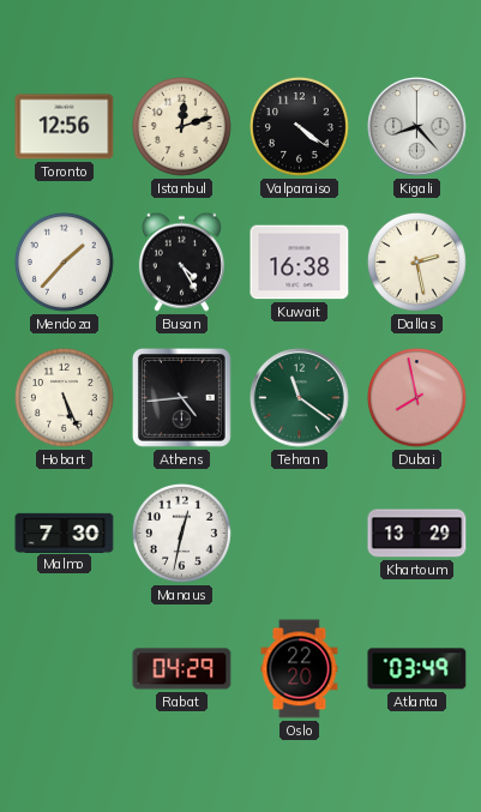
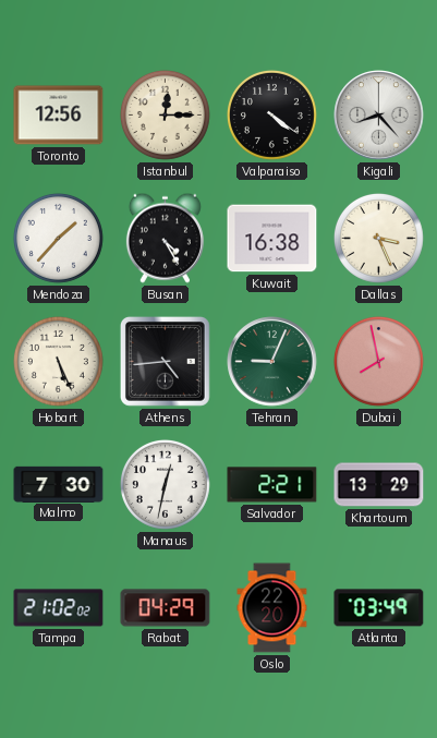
Istanbul: 12:12 -> 12:15 (165, 114)
Dallas: 2:28 -> 3:26 (378, 238)
Tehran: 11:21 -> 9:04 (272, 362)
Salvador: none -> 2:21 (272, 485)
Tampa: none -> 21:02 (59, 608)
